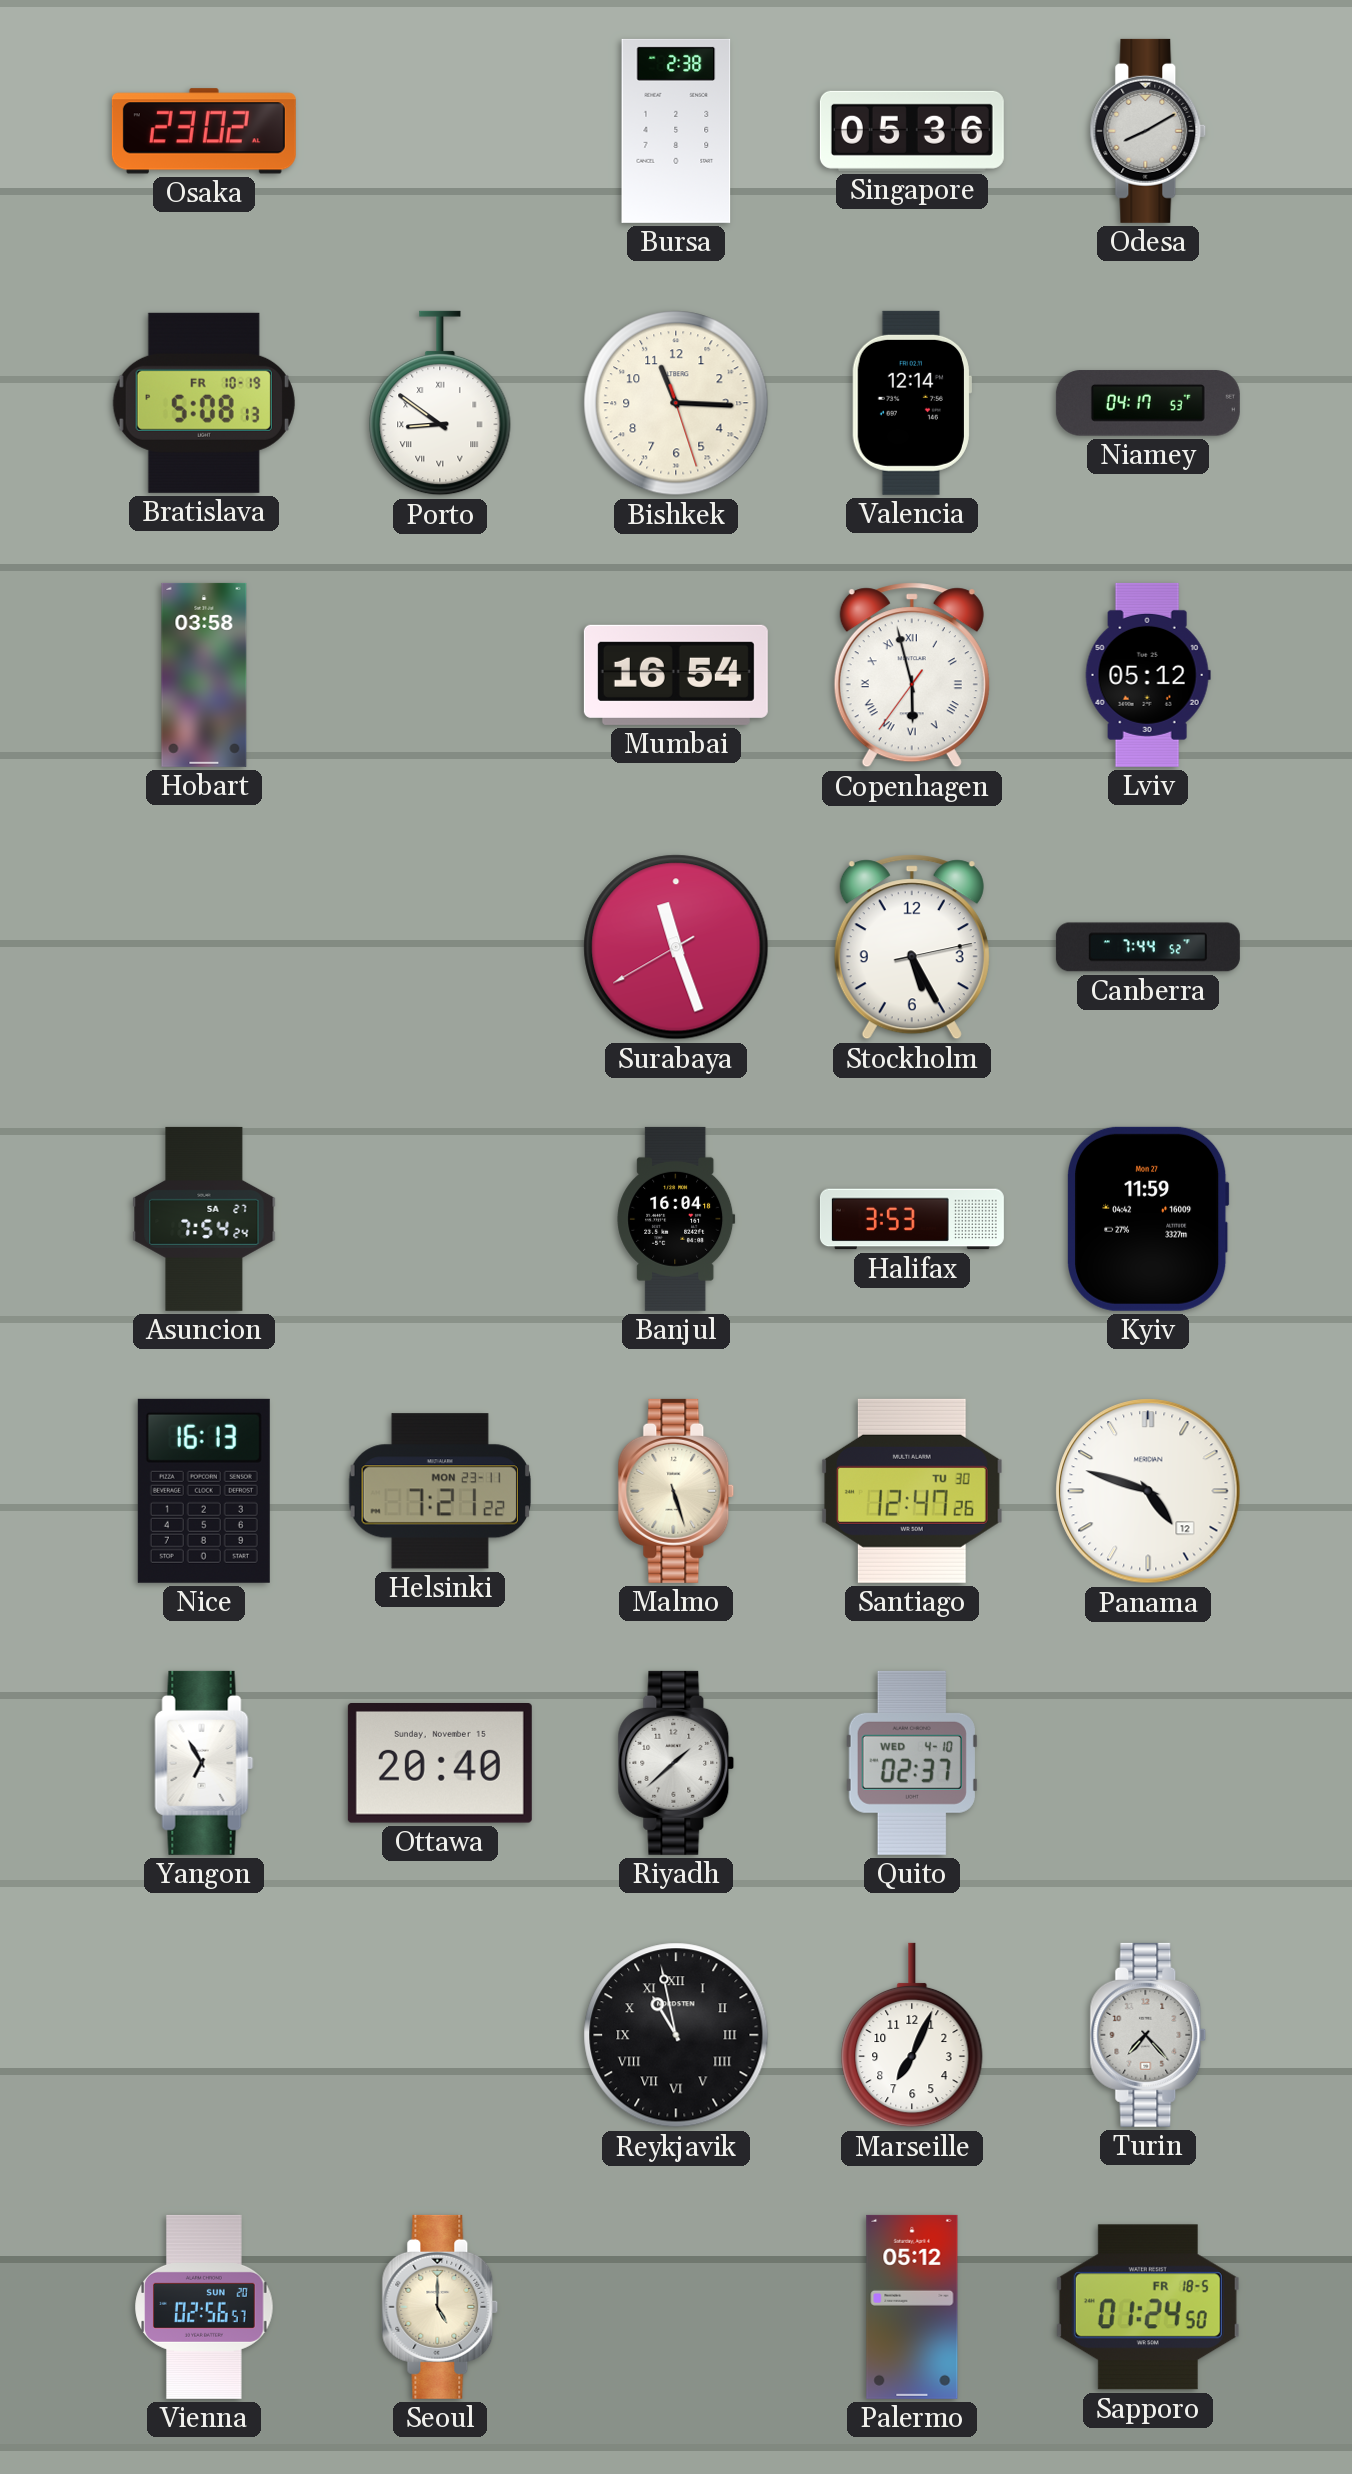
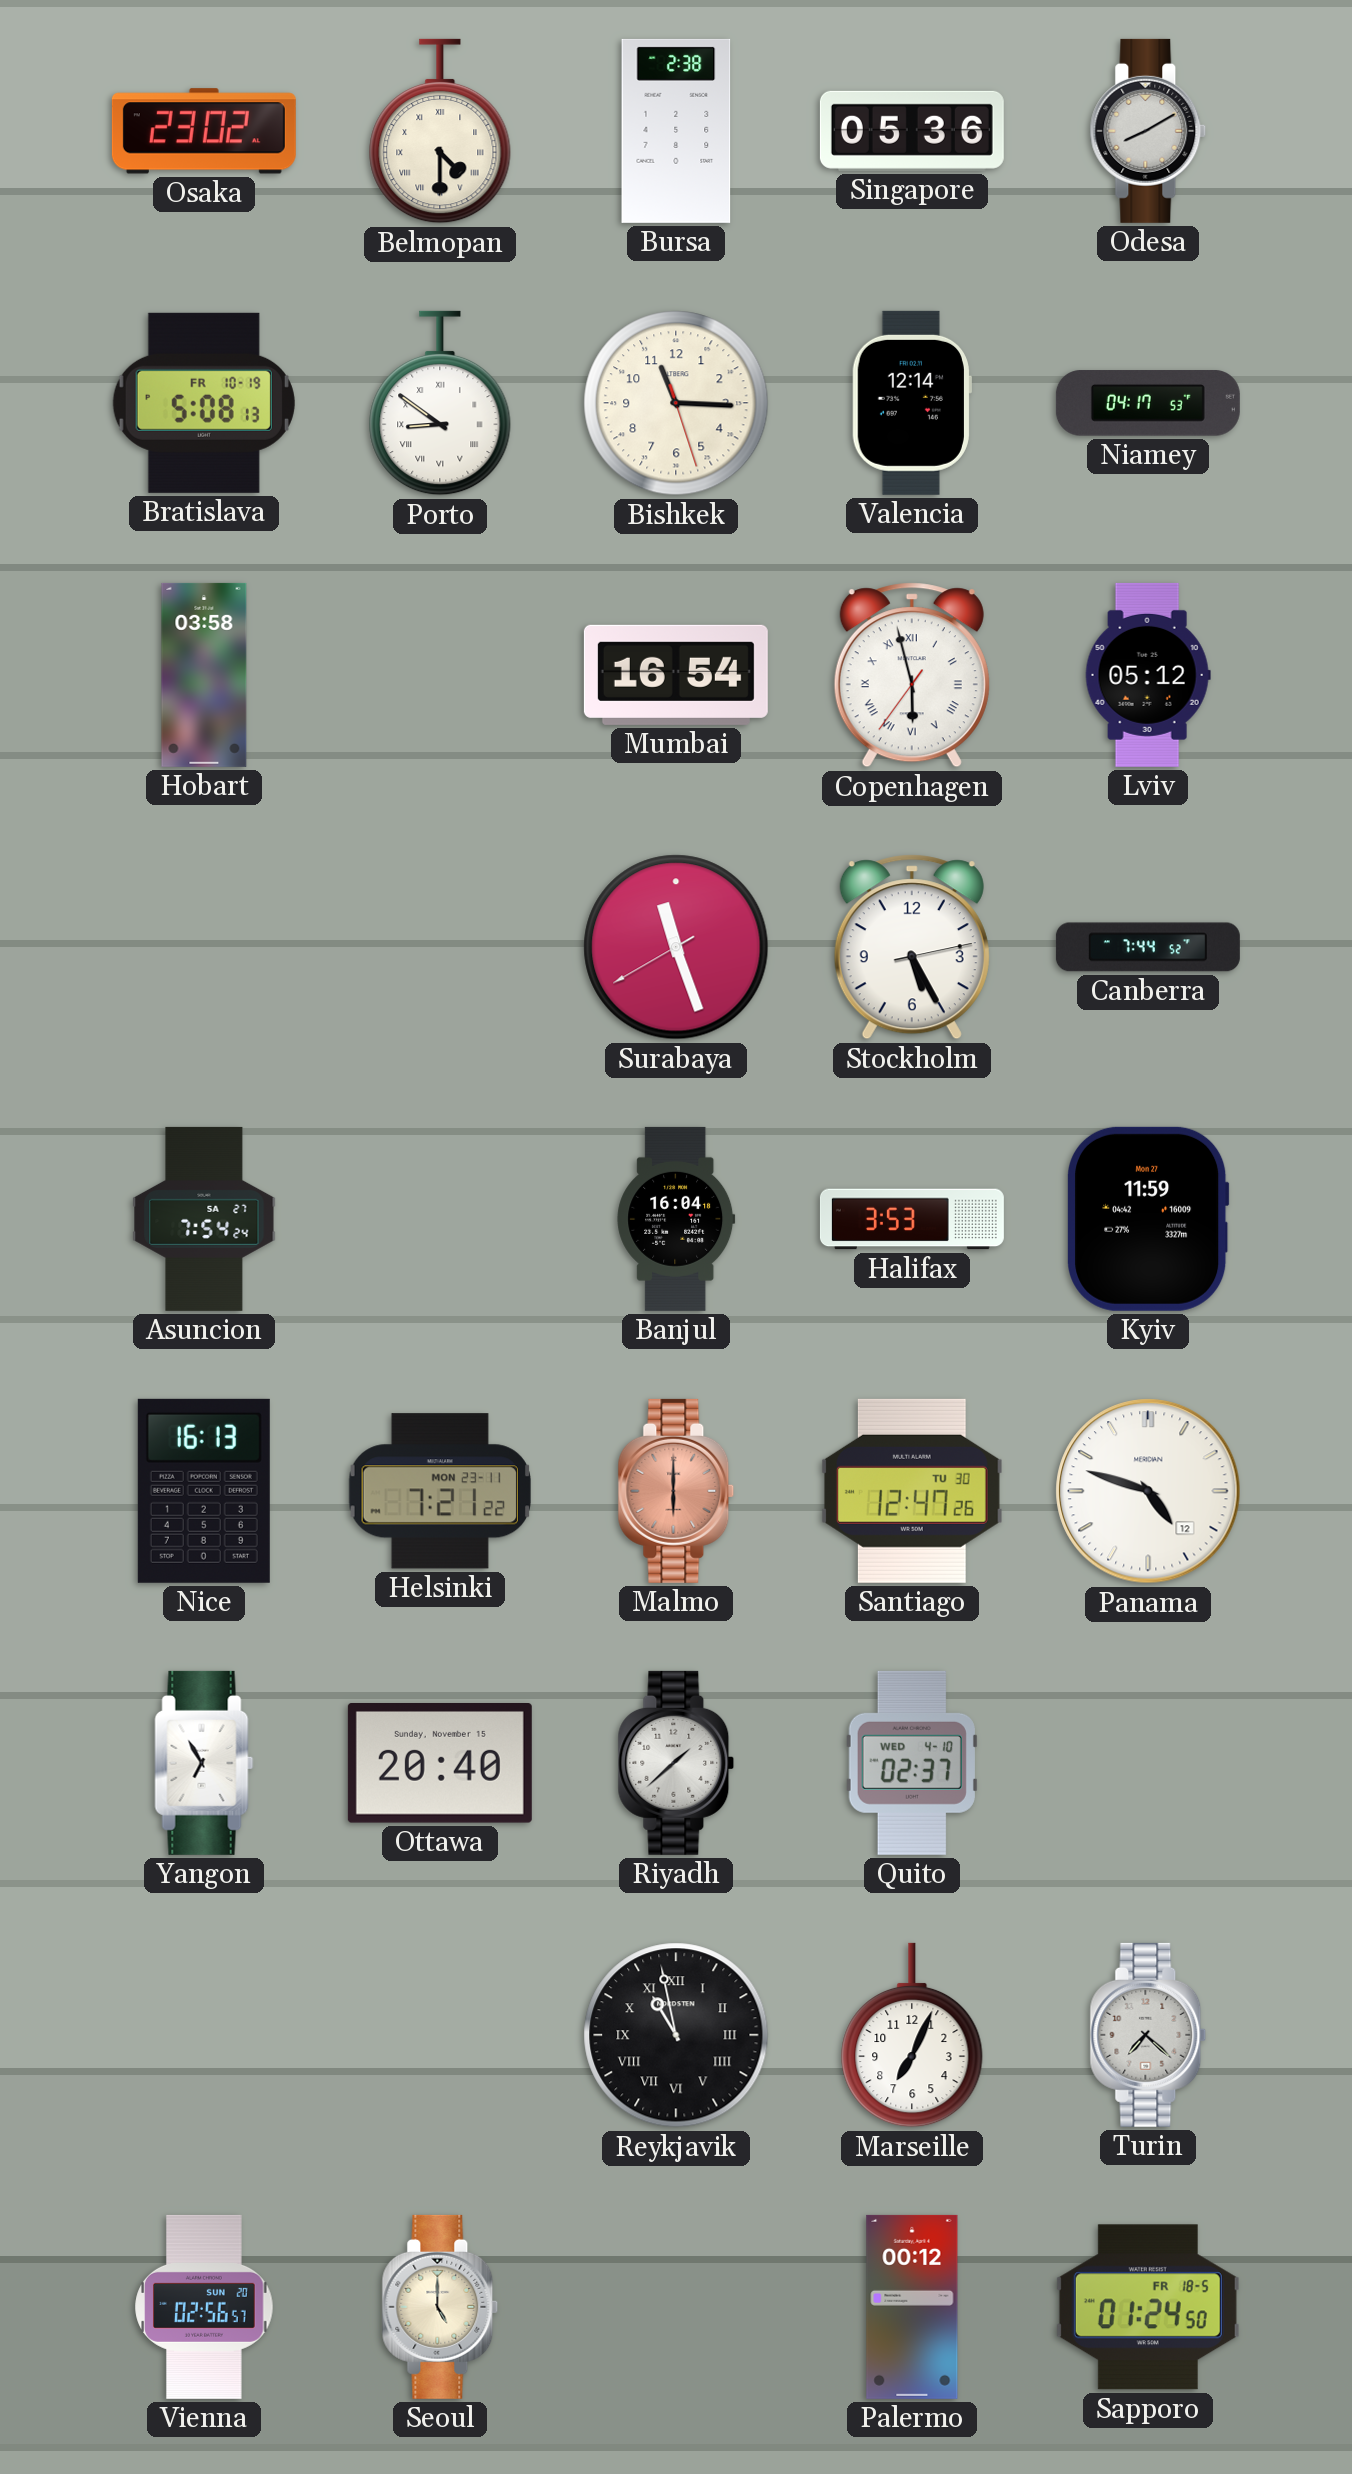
Belmopan: none -> 4:30 (440, 131)
Malmo: 5:27 -> 6:00 (676, 1491)
Malmo dial: cream -> salmon (676, 1491)
Turin: 7:23 -> 7:22 (1148, 2035)
Palermo: 05:12 -> 00:12 (912, 2307)
